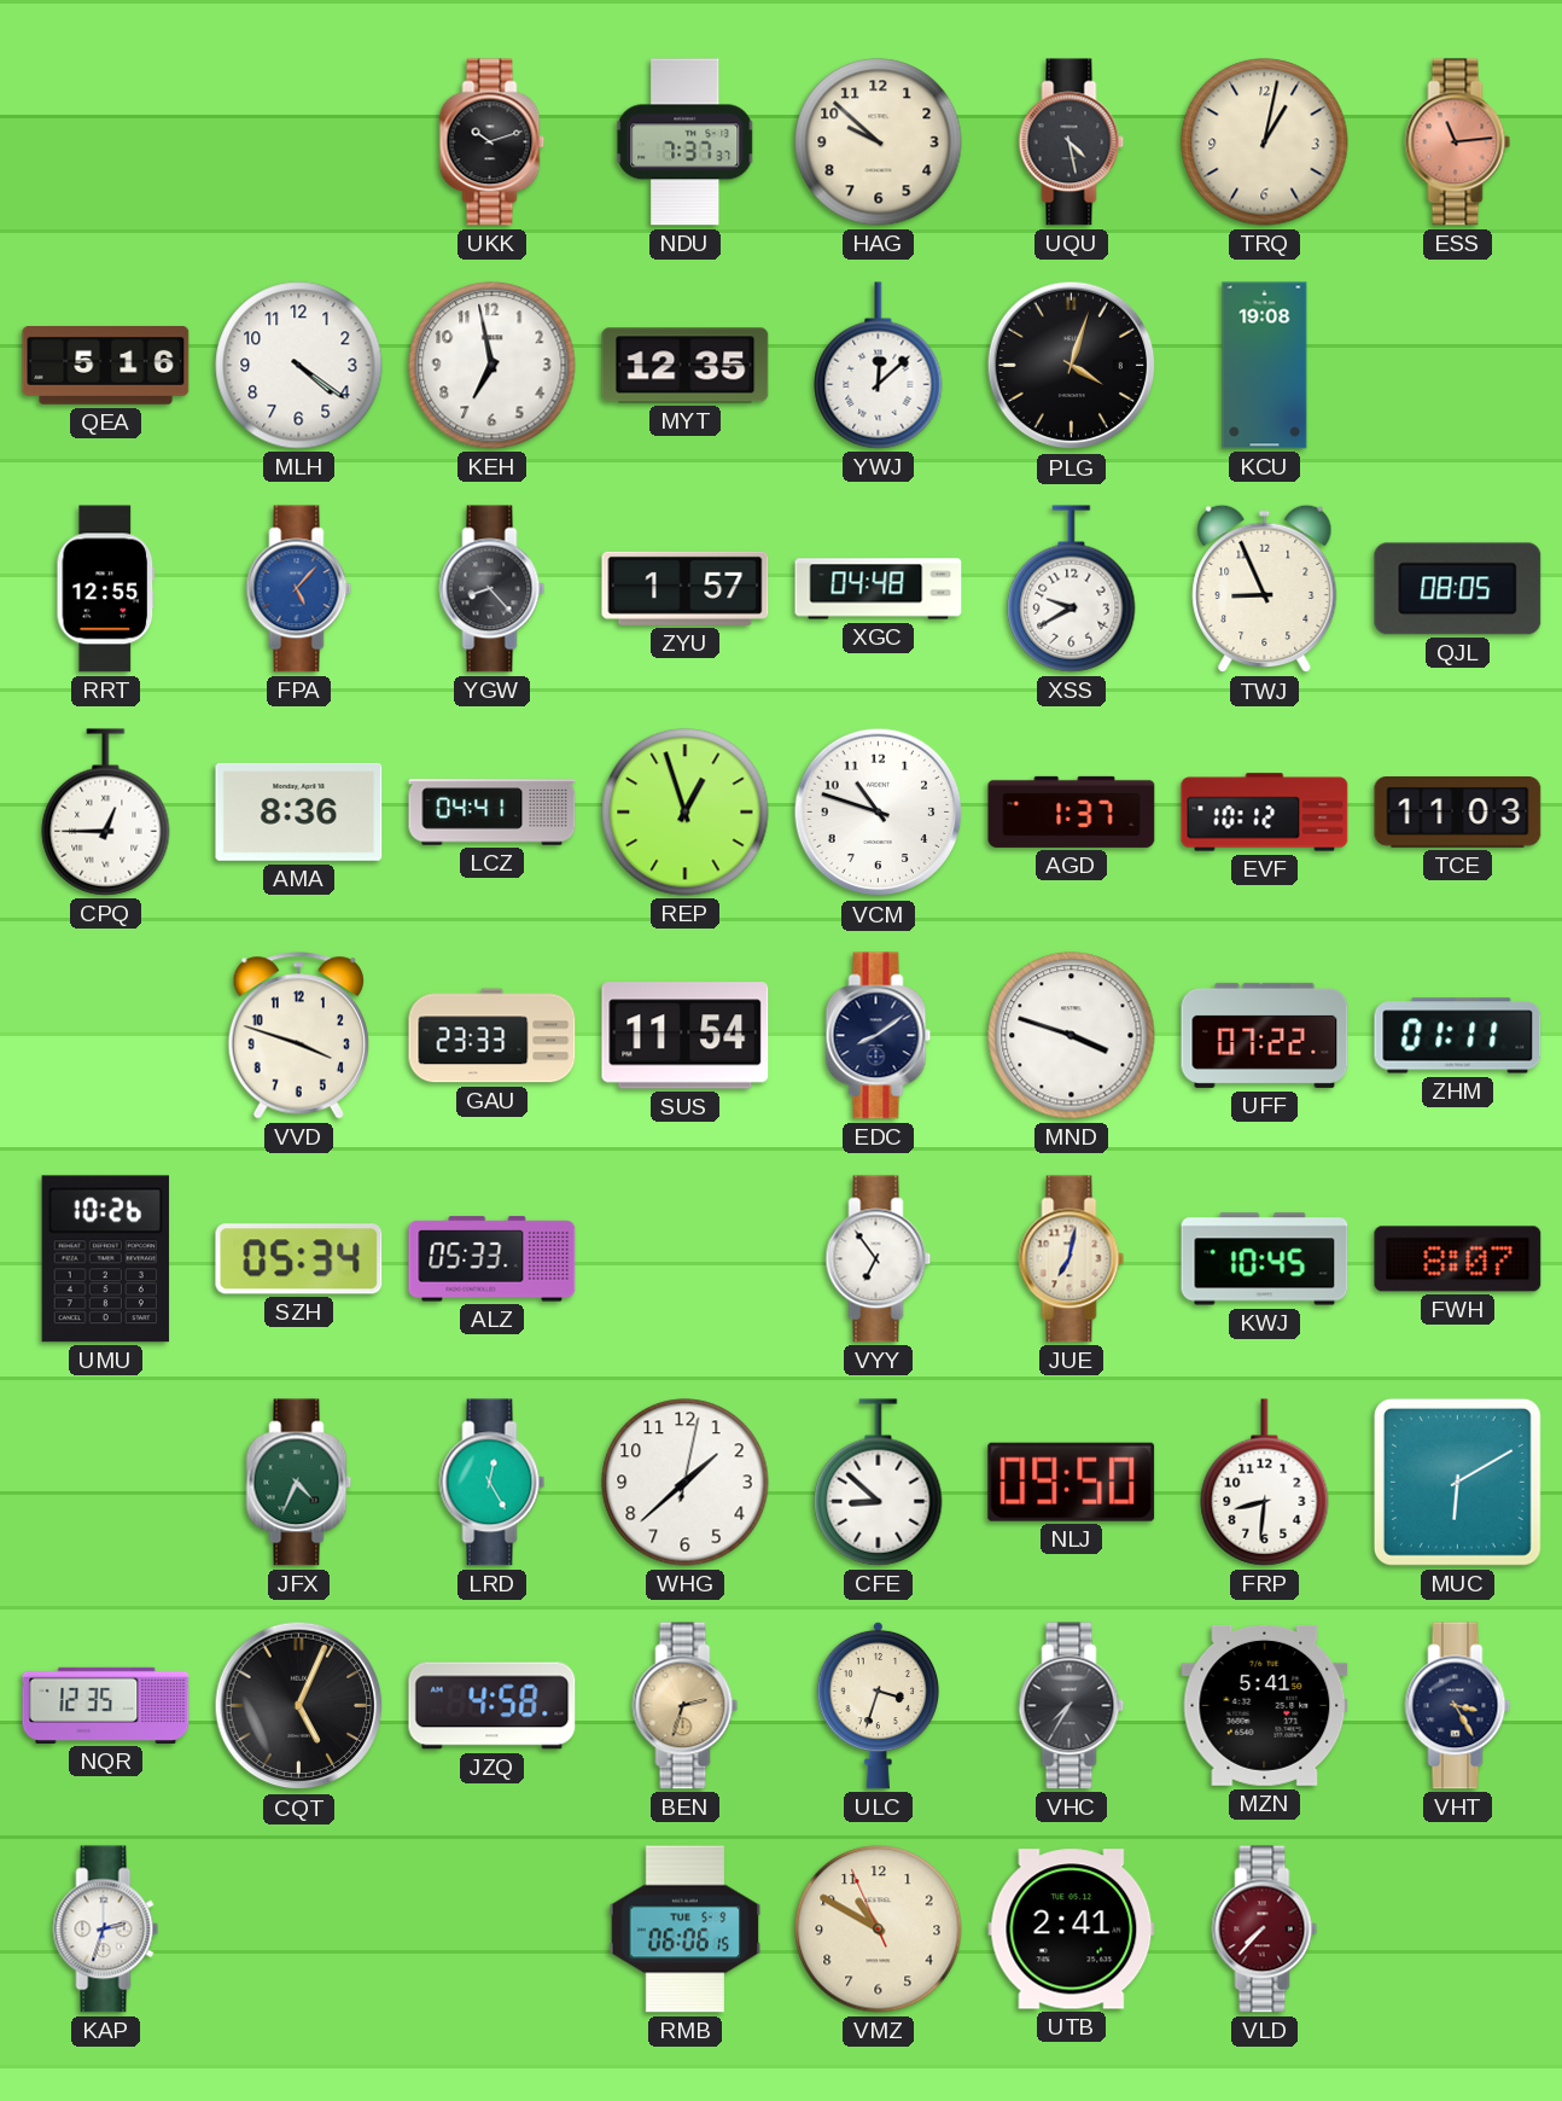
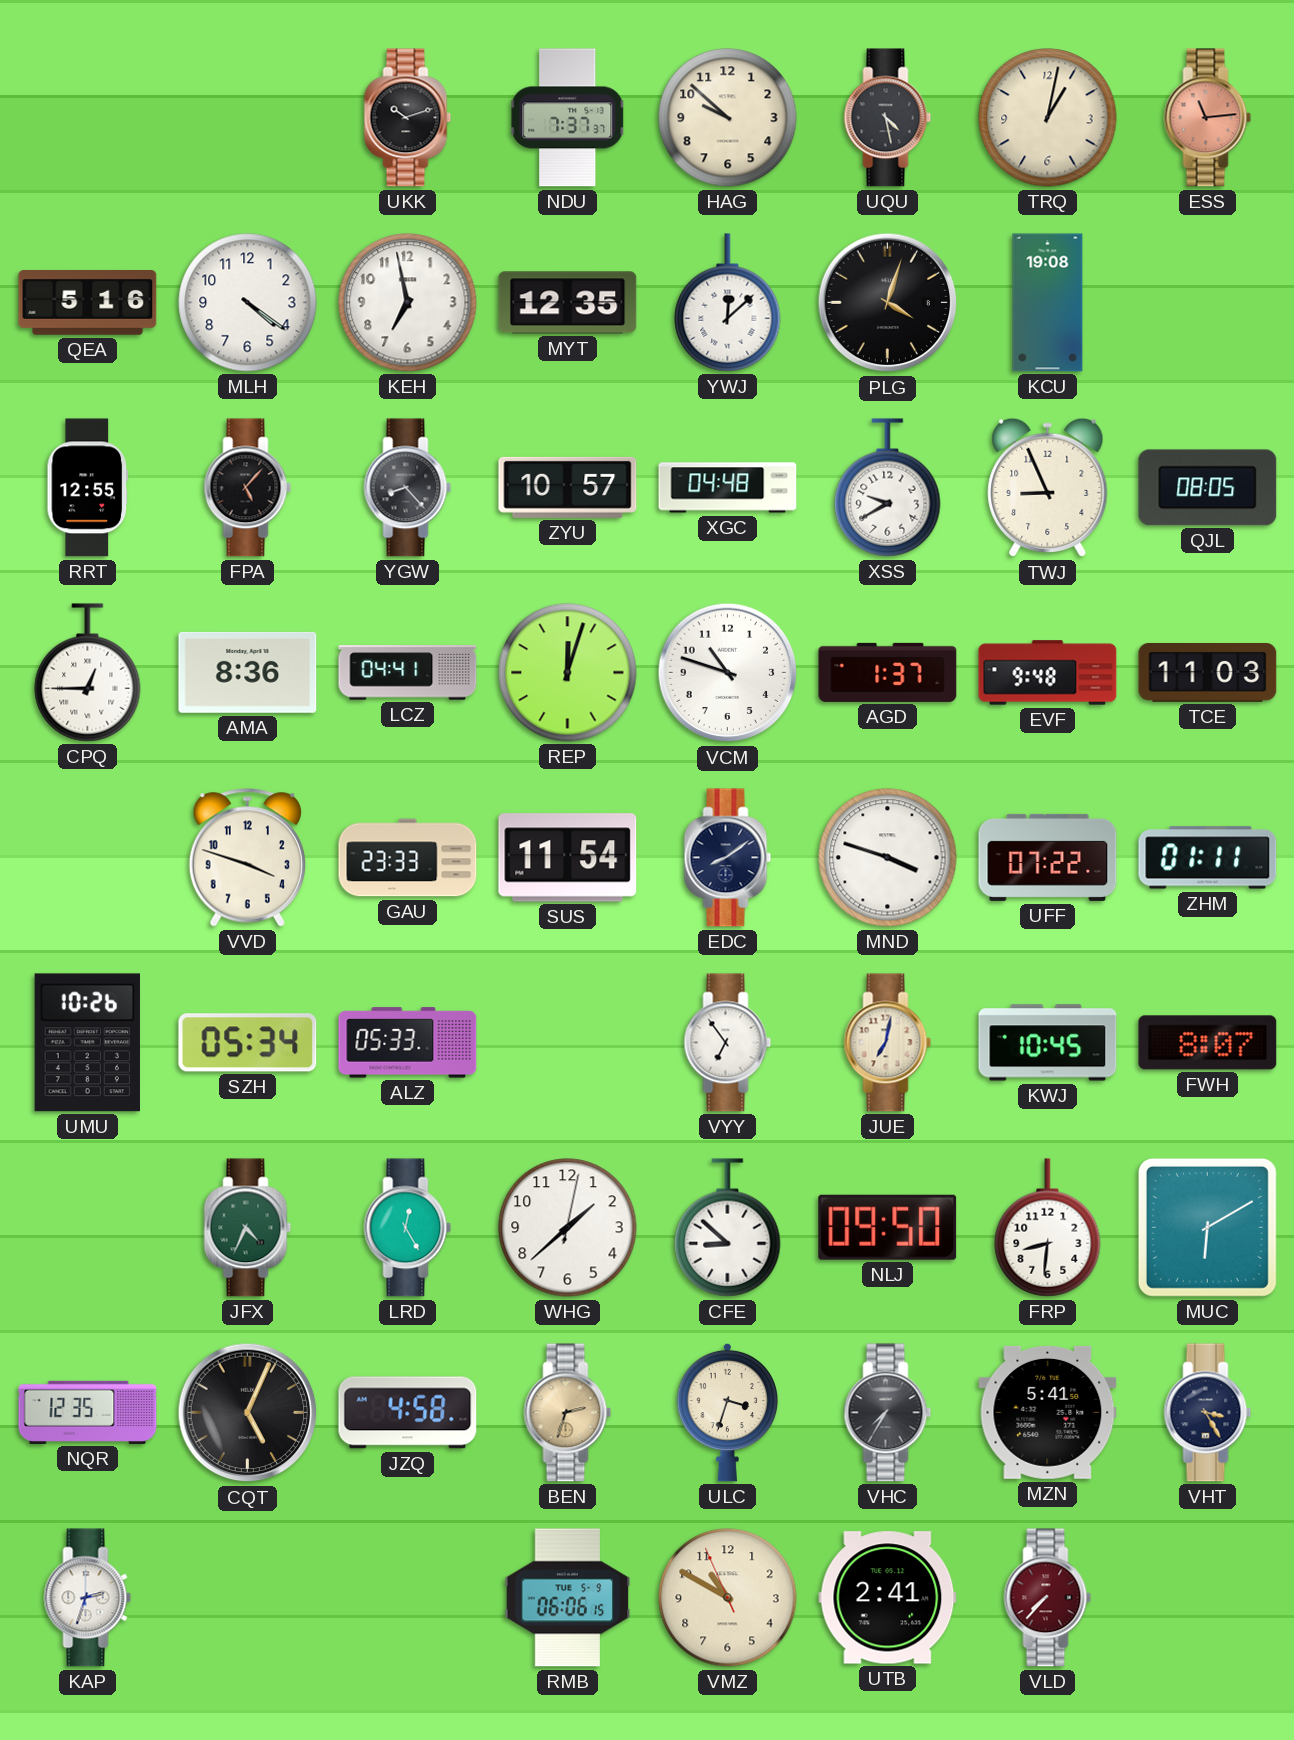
FPA dial: blue -> black (248, 488)
ZYU: 1:57 -> 10:57 (568, 487)
REP: 12:57 -> 12:03 (568, 673)
EVF: 10:12 -> 9:48 (1048, 673)
